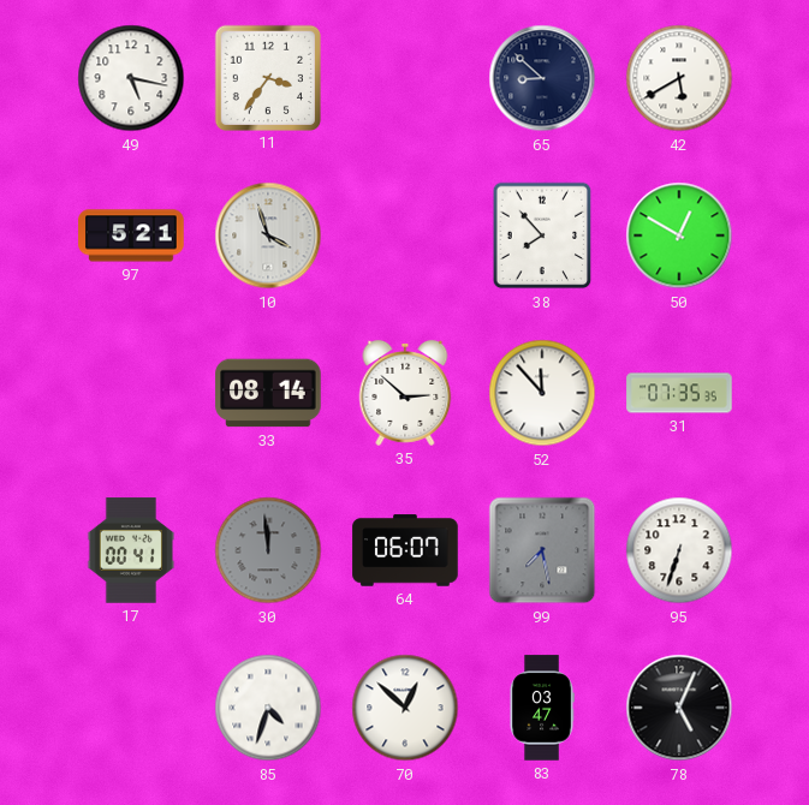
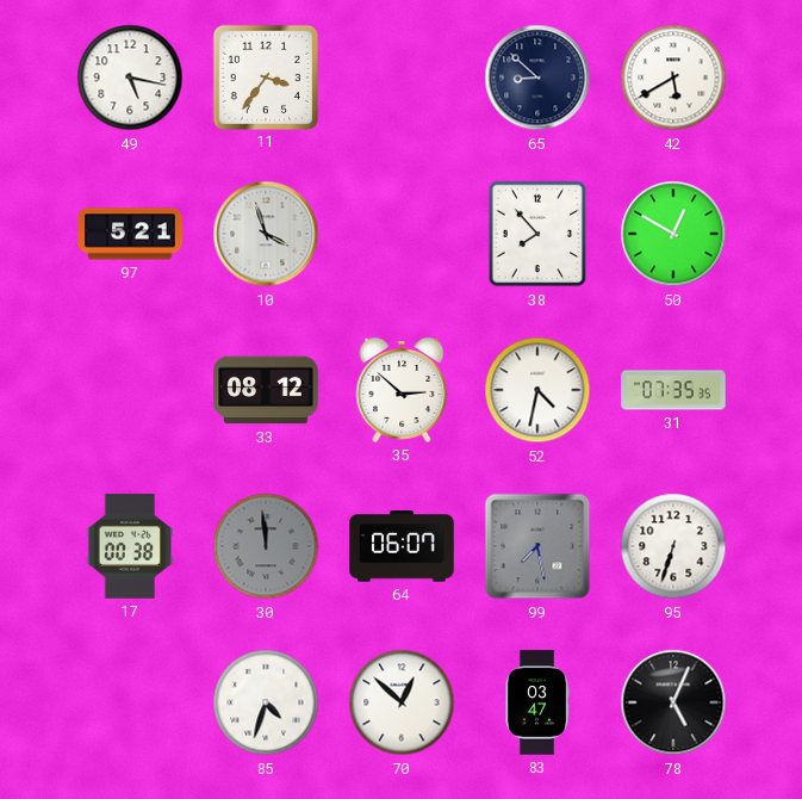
33: 08:14 -> 08:12 (266, 390)
52: 11:53 -> 4:32 (537, 390)
17: 00:41 -> 00:38 (130, 546)
